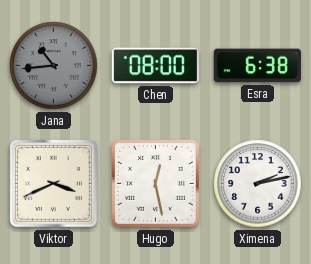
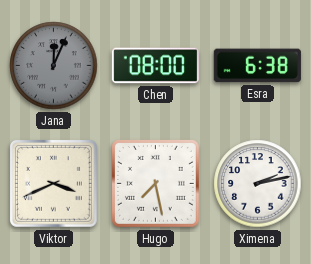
Jana: 10:44 -> 12:04 (54, 66)
Hugo: 12:28 -> 7:28 (155, 183)
